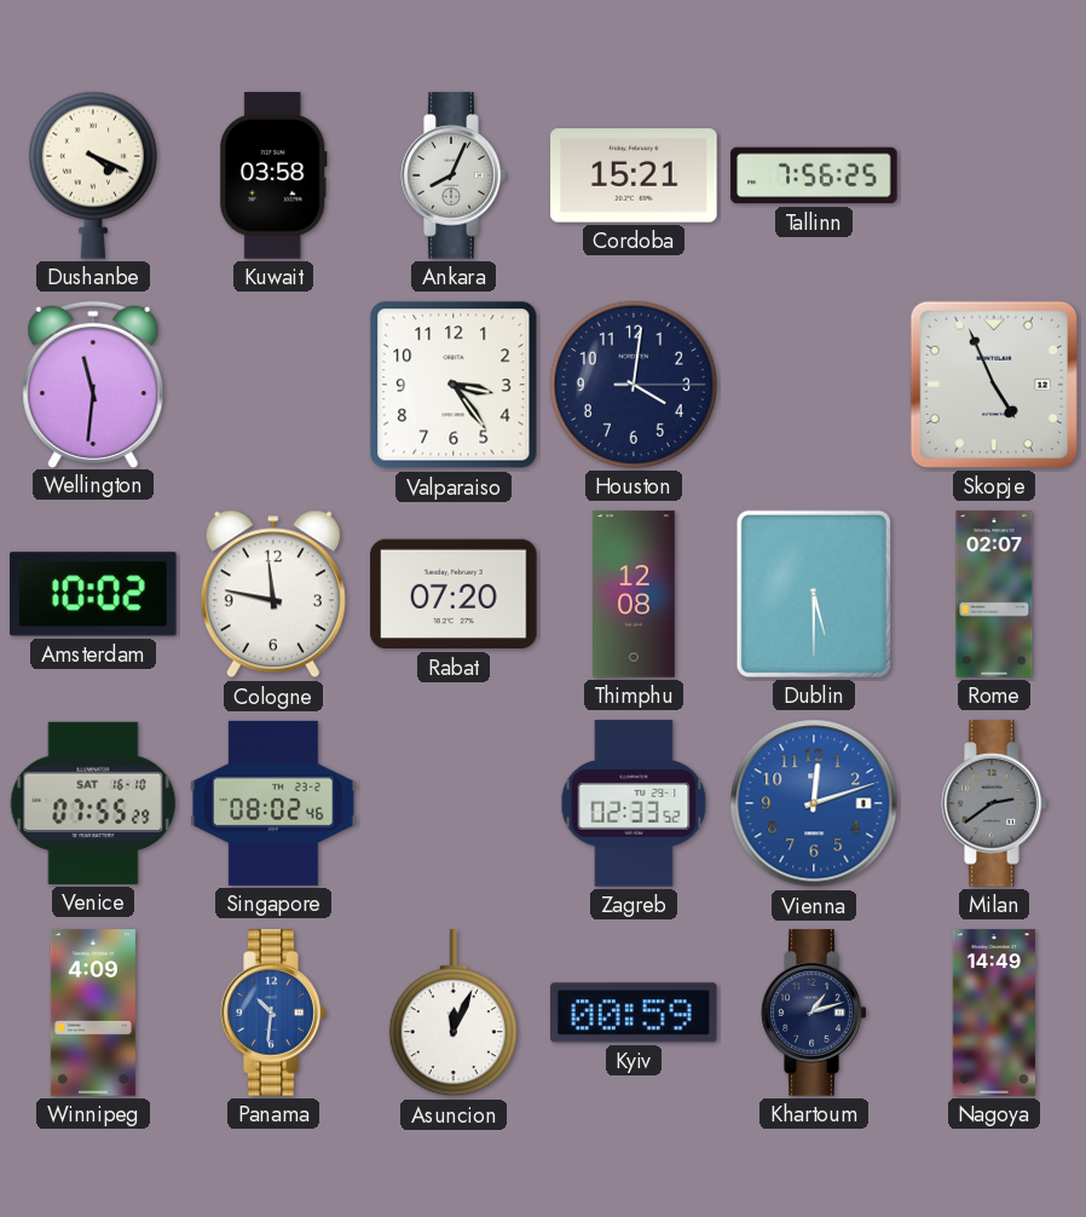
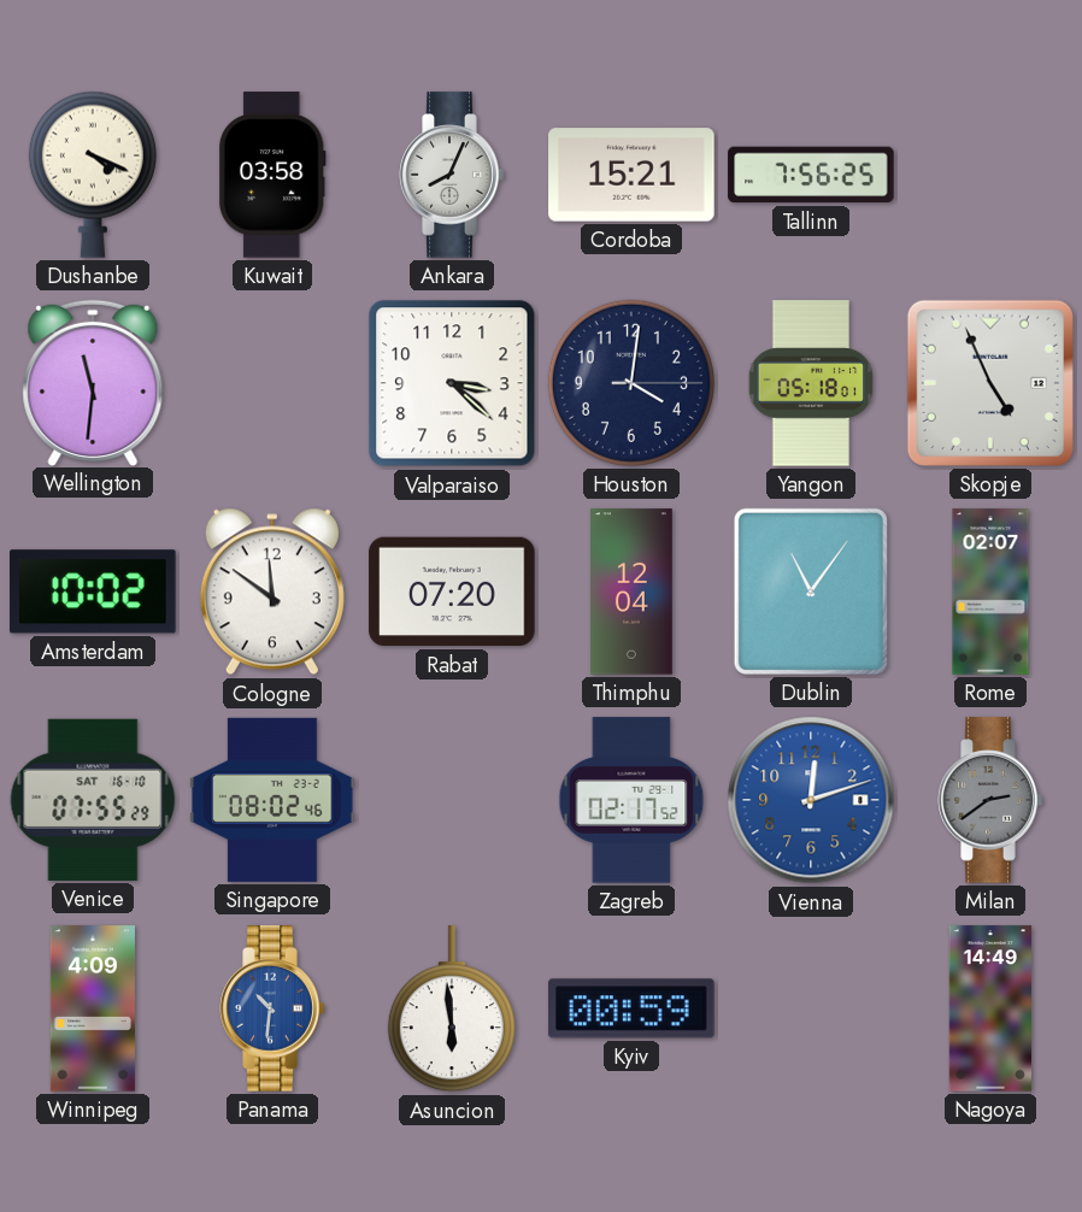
Valparaiso: 3:24 -> 3:22 (452, 383)
Yangon: none -> 05:18 (811, 383)
Cologne: 11:47 -> 11:51 (272, 592)
Thimphu: 12:08 -> 12:04 (633, 592)
Dublin: 5:30 -> 11:06 (811, 592)
Zagreb: 02:33 -> 02:17 (631, 800)
Asuncion: 12:04 -> 5:59 (452, 1010)
Khartoum: 1:12 -> none (814, 1013)
